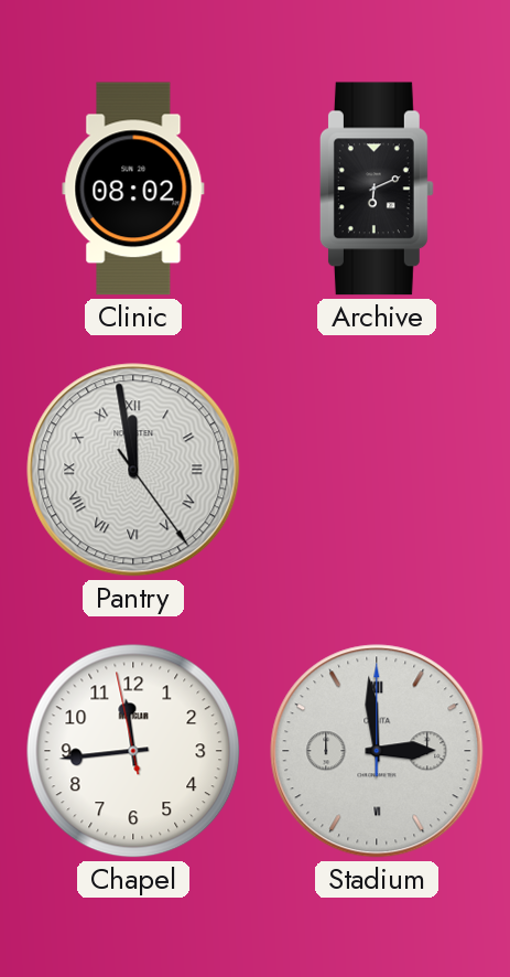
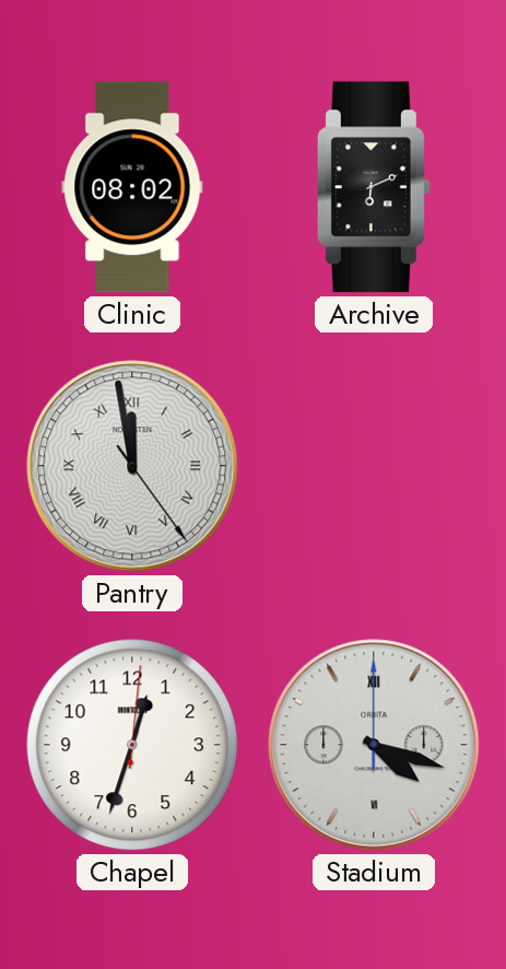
Chapel: 11:43 -> 12:33 (132, 745)
Stadium: 2:59 -> 4:18 (374, 745)
